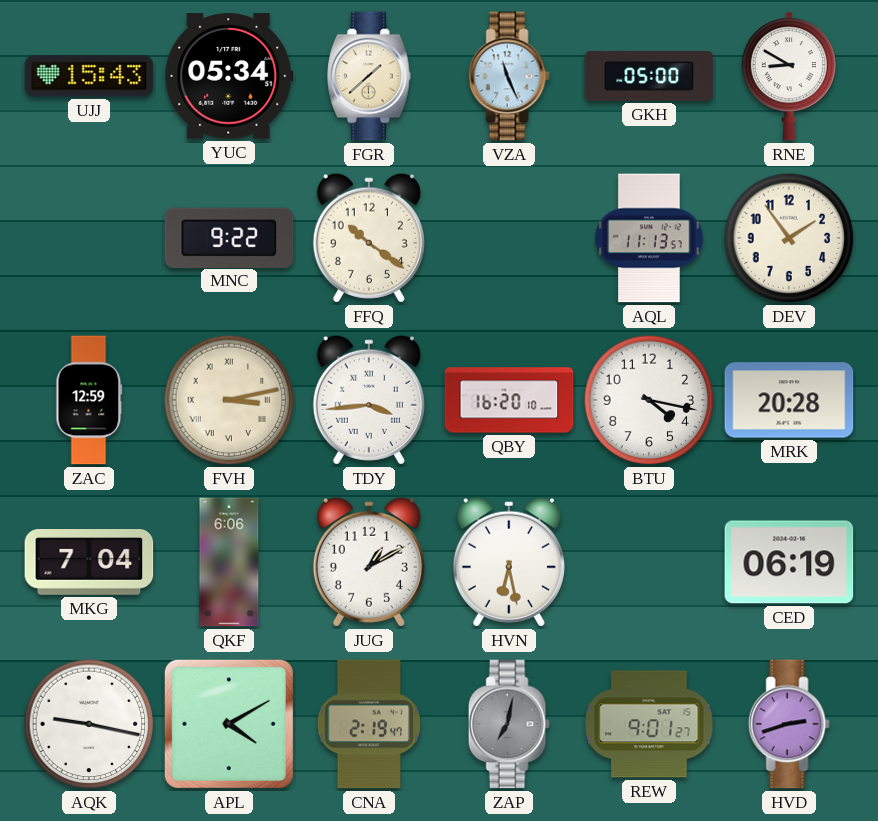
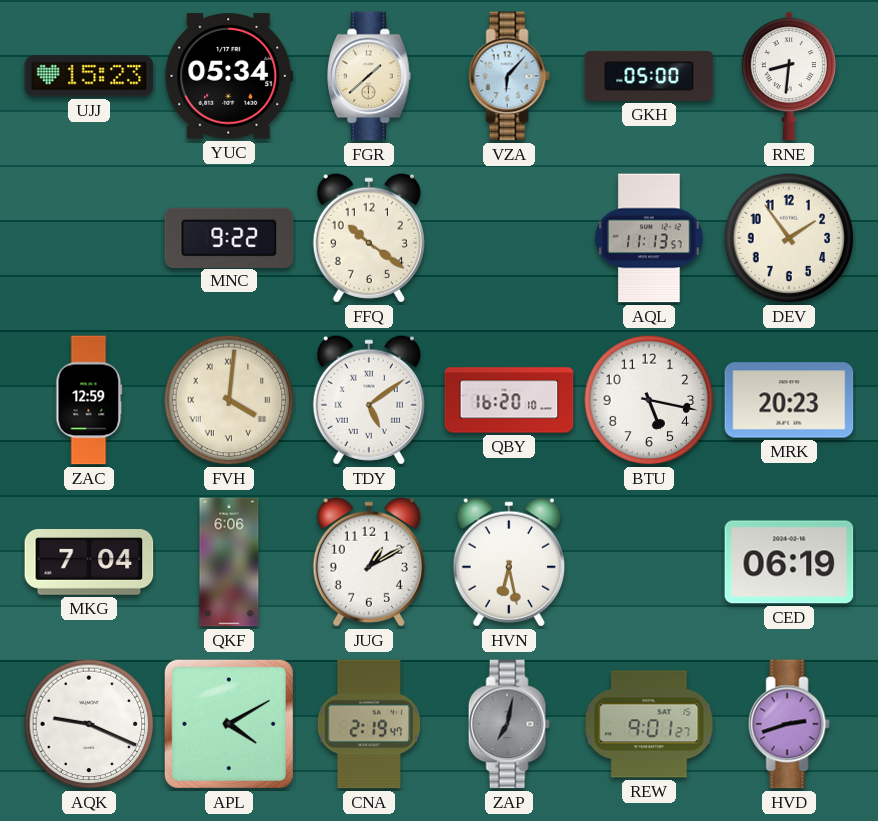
UJJ: 15:43 -> 15:23 (89, 76)
VZA: 11:26 -> 6:07 (509, 76)
RNE: 8:50 -> 8:31 (789, 76)
FVH: 3:13 -> 4:01 (229, 400)
TDY: 3:44 -> 5:09 (369, 400)
BTU: 4:17 -> 5:17 (649, 400)
MRK: 20:28 -> 20:23 (789, 400)
AQK: 9:17 -> 9:19 (89, 724)
